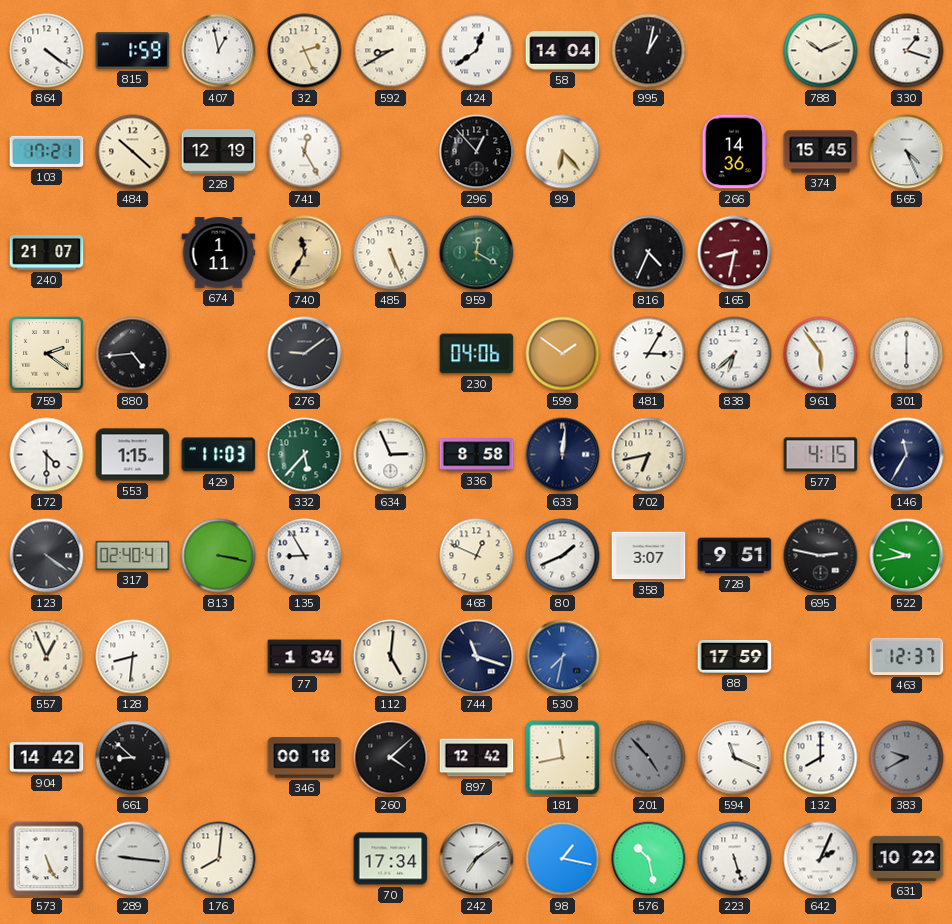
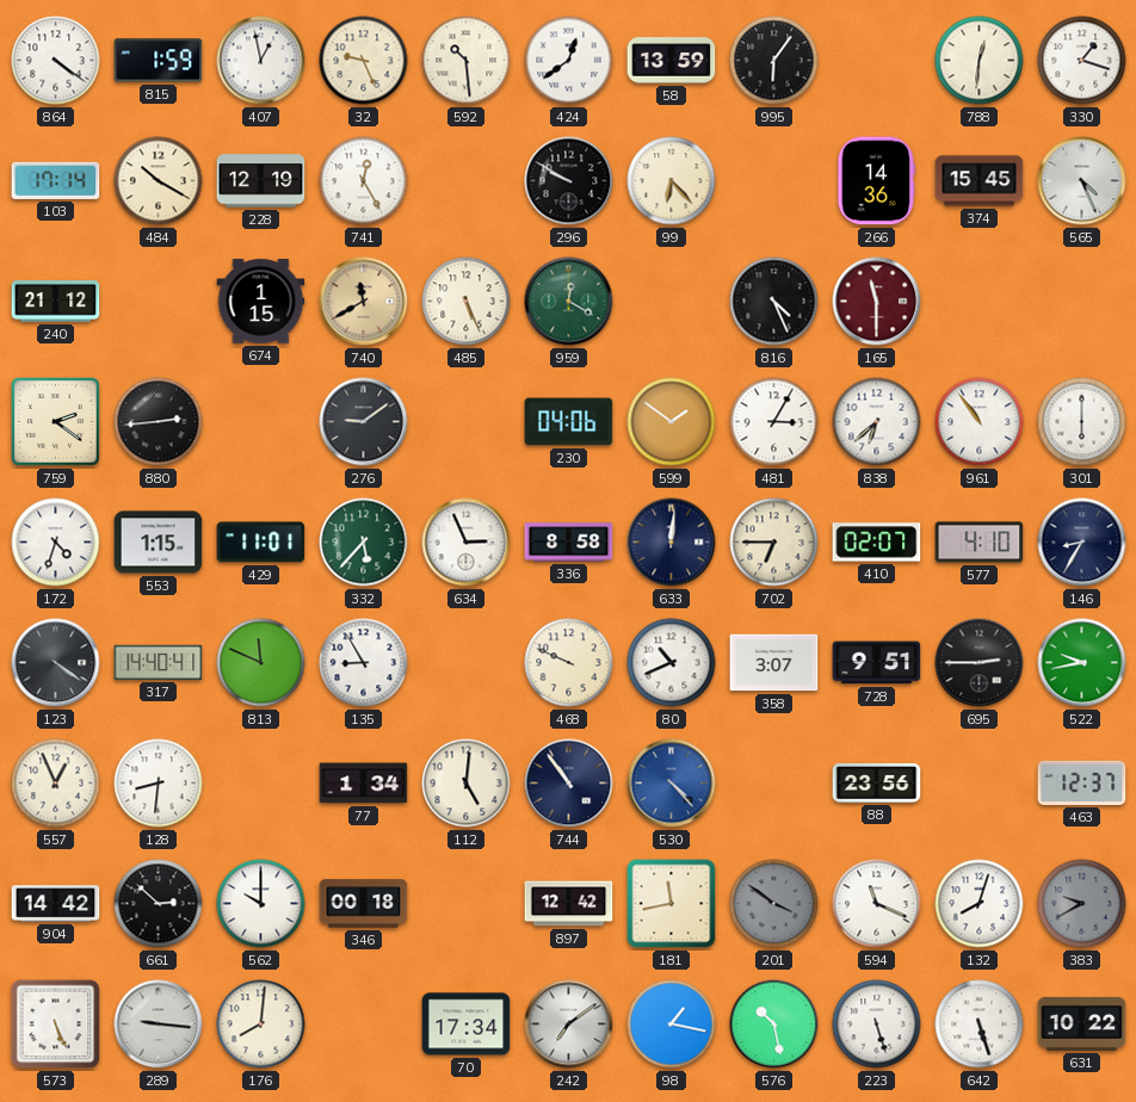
32: 2:26 -> 9:26 (364, 61)
592: 8:40 -> 10:29 (467, 61)
58: 14:04 -> 13:59 (672, 61)
995: 1:02 -> 6:06 (774, 61)
788: 10:11 -> 12:31 (980, 61)
103: 17:21 -> 17:14 (56, 180)
484: 10:22 -> 10:20 (159, 181)
296: 12:53 -> 9:50 (569, 181)
240: 21:07 -> 21:12 (56, 302)
674: 1:11 -> 1:15 (261, 302)
740: 11:35 -> 11:40 (364, 302)
816: 4:34 -> 4:26 (774, 302)
165: 8:32 -> 11:30 (877, 302)
880: 4:44 -> 2:44 (159, 422)
961: 5:54 -> 10:54 (980, 422)
172: 4:30 -> 4:33 (56, 543)
429: 11:03 -> 11:01 (261, 543)
702: 6:43 -> 6:45 (774, 543)
410: none -> 02:07 (877, 543)
577: 4:15 -> 4:10 (980, 543)
146: 11:35 -> 8:35 (1082, 543)
317: 02:40 -> 14:40 (159, 662)
813: 3:17 -> 11:49 (261, 663)
468: 12:49 -> 9:49 (569, 663)
80: 1:41 -> 10:41 (672, 663)
695: 2:47 -> 2:45 (980, 663)
744: 11:18 -> 10:54 (569, 784)
530: 7:32 -> 4:23 (672, 784)
88: 17:59 -> 23:56 (877, 782)
661: 8:52 -> 2:52 (159, 904)
562: none -> 10:00 (261, 904)
260: 4:08 -> none (391, 758)
201: 4:53 -> 3:51 (774, 904)
132: 8:00 -> 8:03 (980, 904)
642: 2:04 -> 5:27 (980, 1024)
